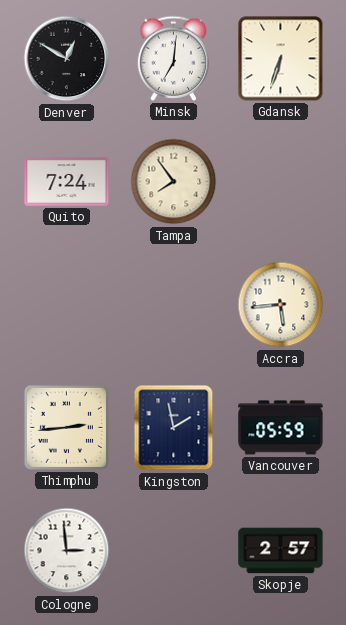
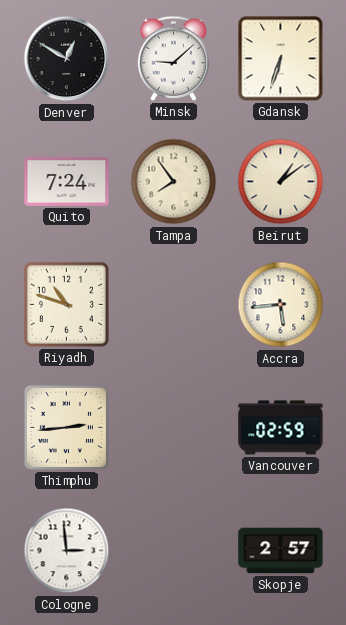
Minsk: 7:01 -> 9:08 (174, 58)
Beirut: none -> 1:09 (281, 182)
Riyadh: none -> 10:48 (66, 304)
Kingston: 1:58 -> none (174, 428)
Vancouver: 05:59 -> 02:59 (281, 428)
